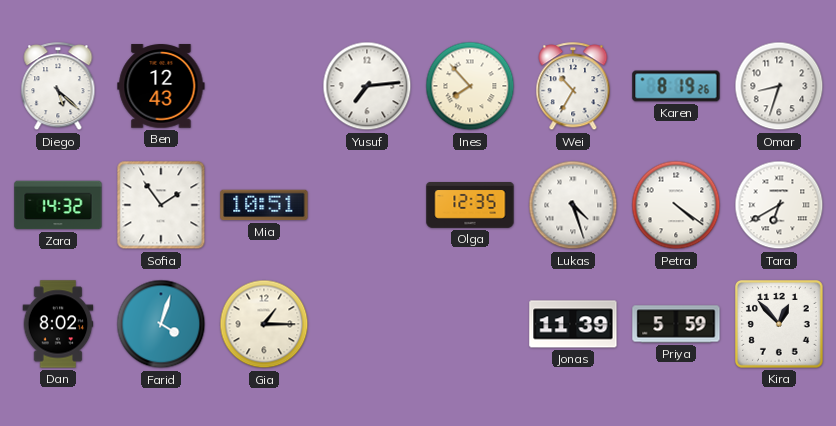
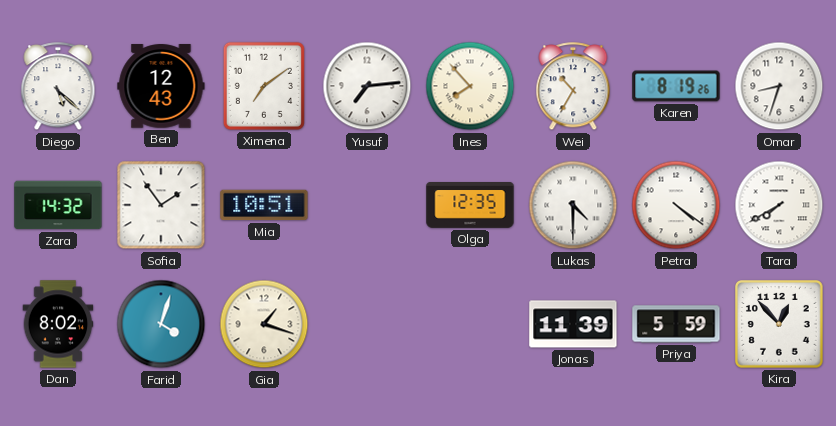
Ximena: none -> 7:09 (264, 86)
Lukas: 4:27 -> 4:30 (573, 205)
Tara: 6:40 -> 7:40 (779, 205)
Gia: 1:15 -> 1:18 (264, 324)
